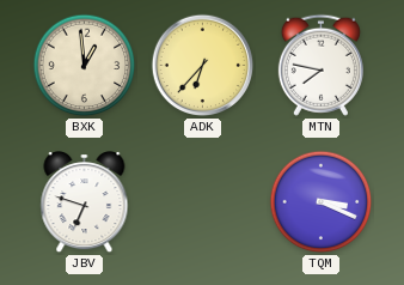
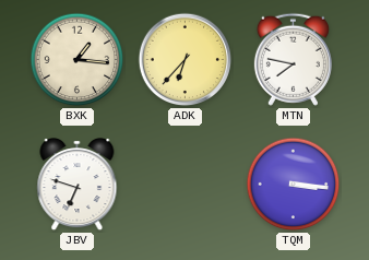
BXK: 12:59 -> 1:16 (78, 60)
TQM: 3:19 -> 3:16 (294, 185)
